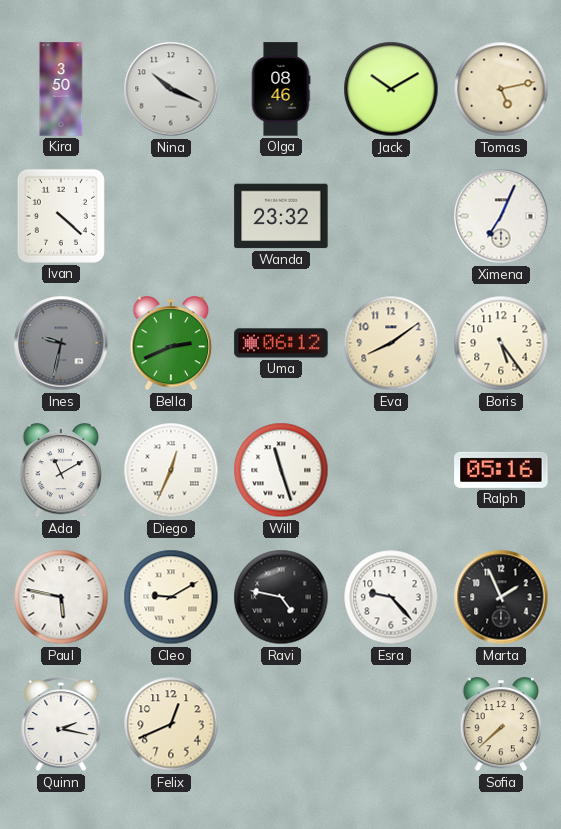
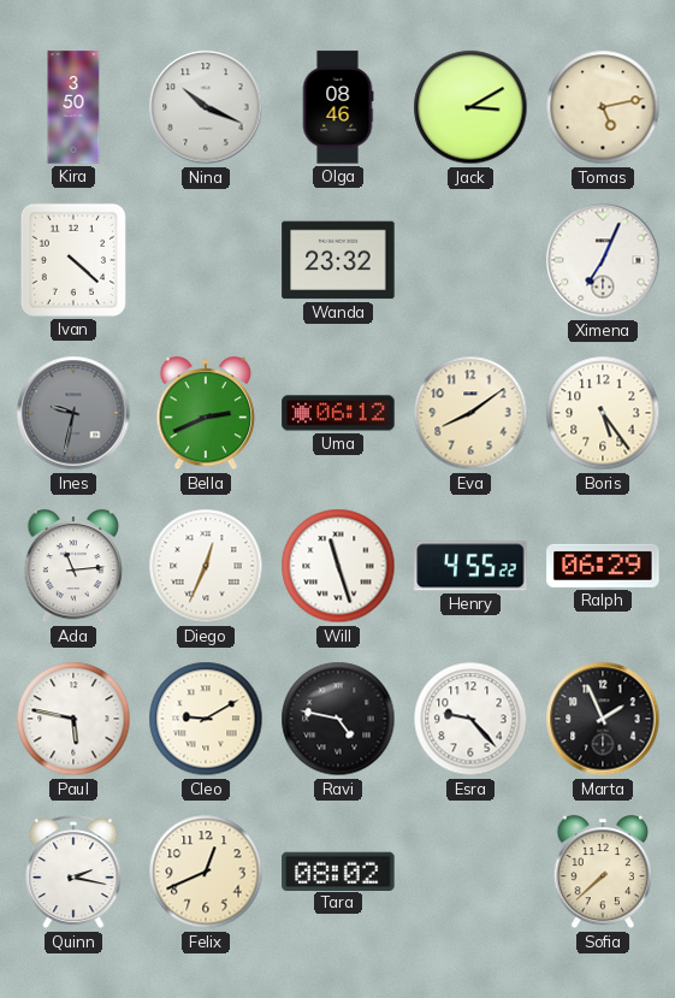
Jack: 10:10 -> 3:10 (470, 107)
Ada: 11:10 -> 11:14 (73, 567)
Henry: none -> 4:55 (470, 566)
Ralph: 05:16 -> 06:29 (603, 566)
Tara: none -> 08:02 (338, 870)
